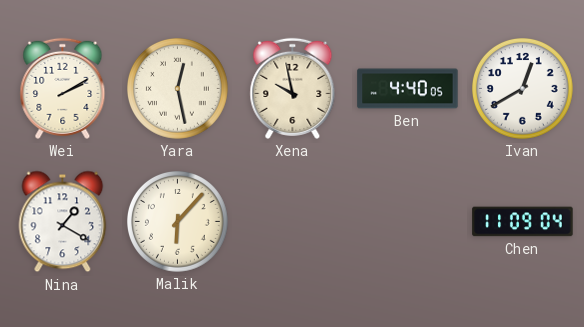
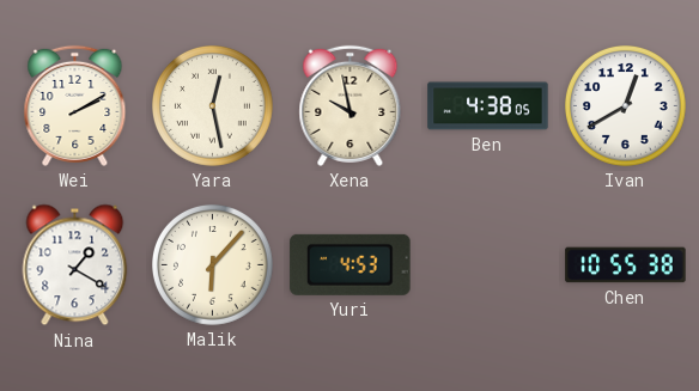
Ben: 4:40 -> 4:38 (488, 106)
Yuri: none -> 4:53 (351, 264)
Chen: 11:09 -> 10:55 (626, 265)
